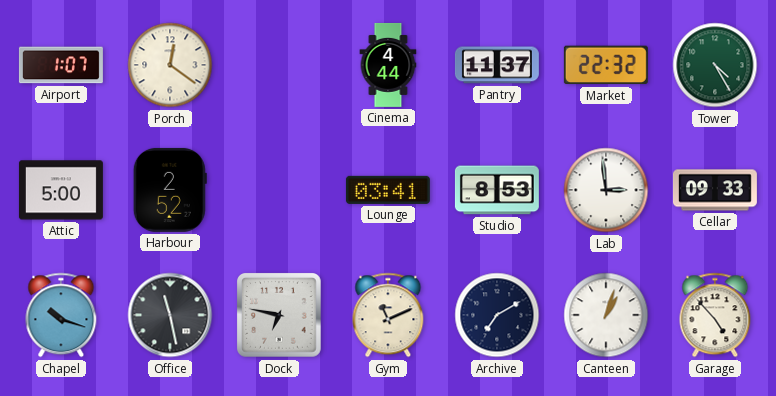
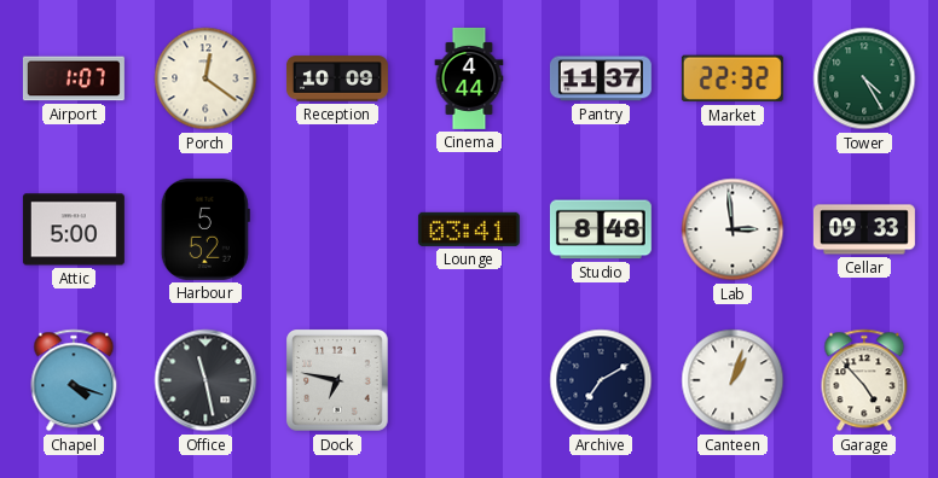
Reception: none -> 10:09 (337, 78)
Harbour: 2:52 -> 5:52 (205, 229)
Studio: 8:53 -> 8:48 (601, 229)
Chapel: 10:18 -> 4:18 (74, 380)
Gym: 11:11 -> none (388, 315)
